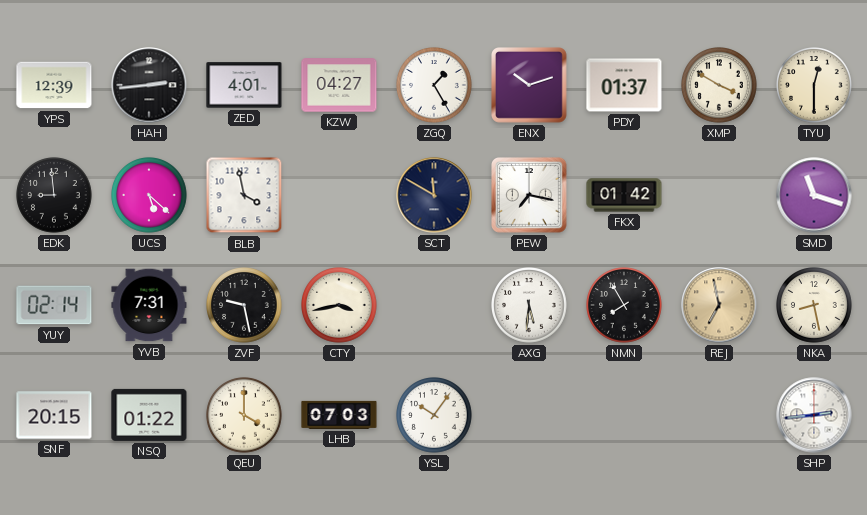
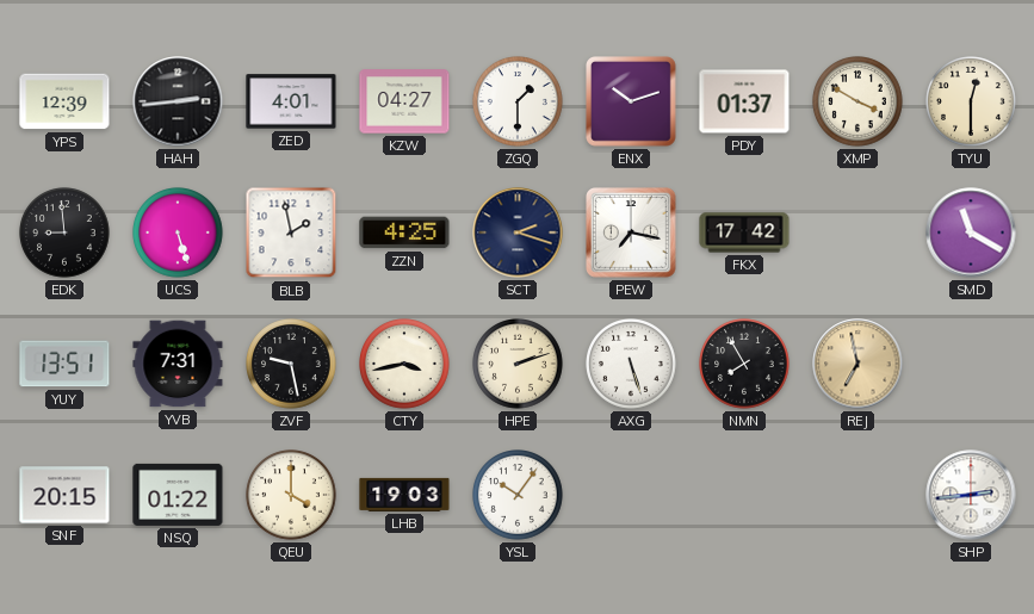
ZGQ: 1:25 -> 1:30 (518, 101)
UCS: 5:22 -> 5:27 (178, 232)
BLB: 3:58 -> 1:58 (291, 232)
ZZN: none -> 4:25 (404, 232)
SCT: 11:50 -> 2:18 (518, 232)
FKX: 01:42 -> 17:42 (744, 232)
SMD: 11:18 -> 11:20 (971, 232)
YUY: 02:14 -> 13:51 (64, 364)
HPE: none -> 2:12 (518, 364)
AXG: 5:31 -> 5:27 (631, 364)
NKA: 8:28 -> none (814, 305)
LHB: 07:03 -> 19:03 (404, 495)
